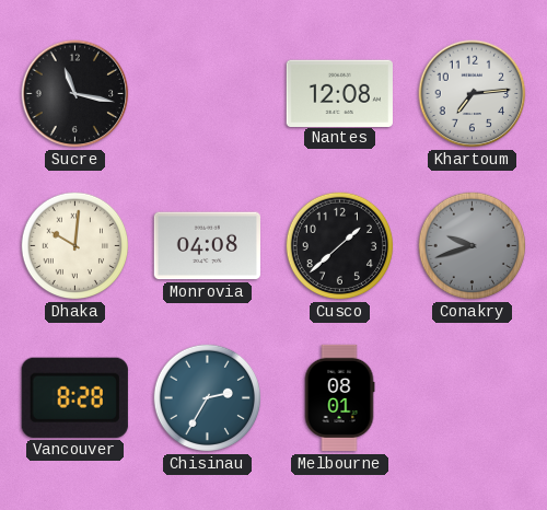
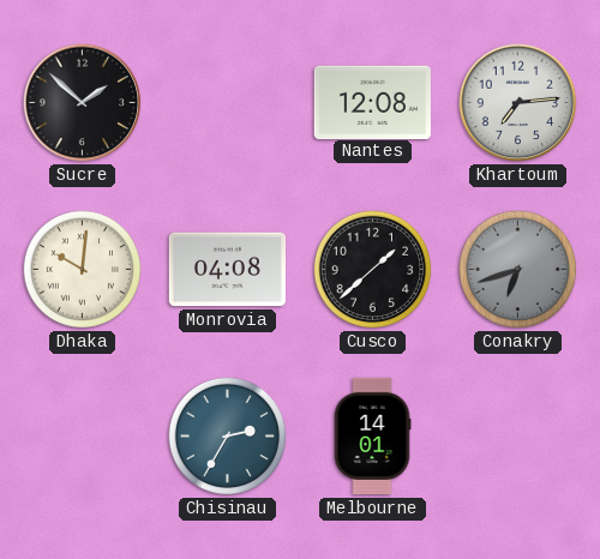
Sucre: 11:17 -> 1:52 (83, 103)
Conakry: 9:42 -> 6:42 (518, 270)
Vancouver: 8:28 -> none (74, 397)
Melbourne: 08:01 -> 14:01 (372, 437)
